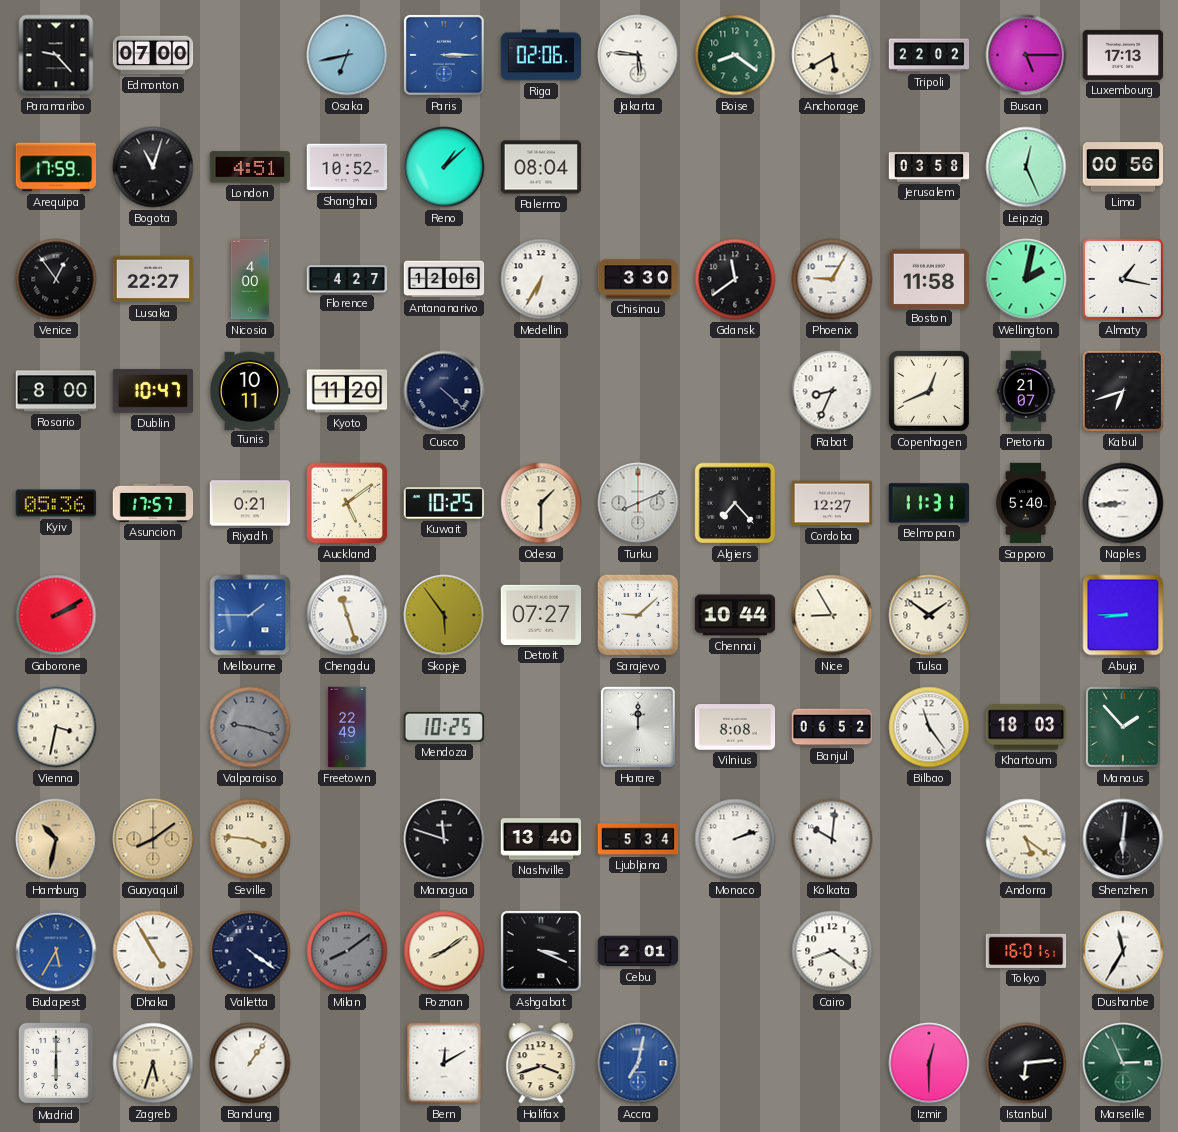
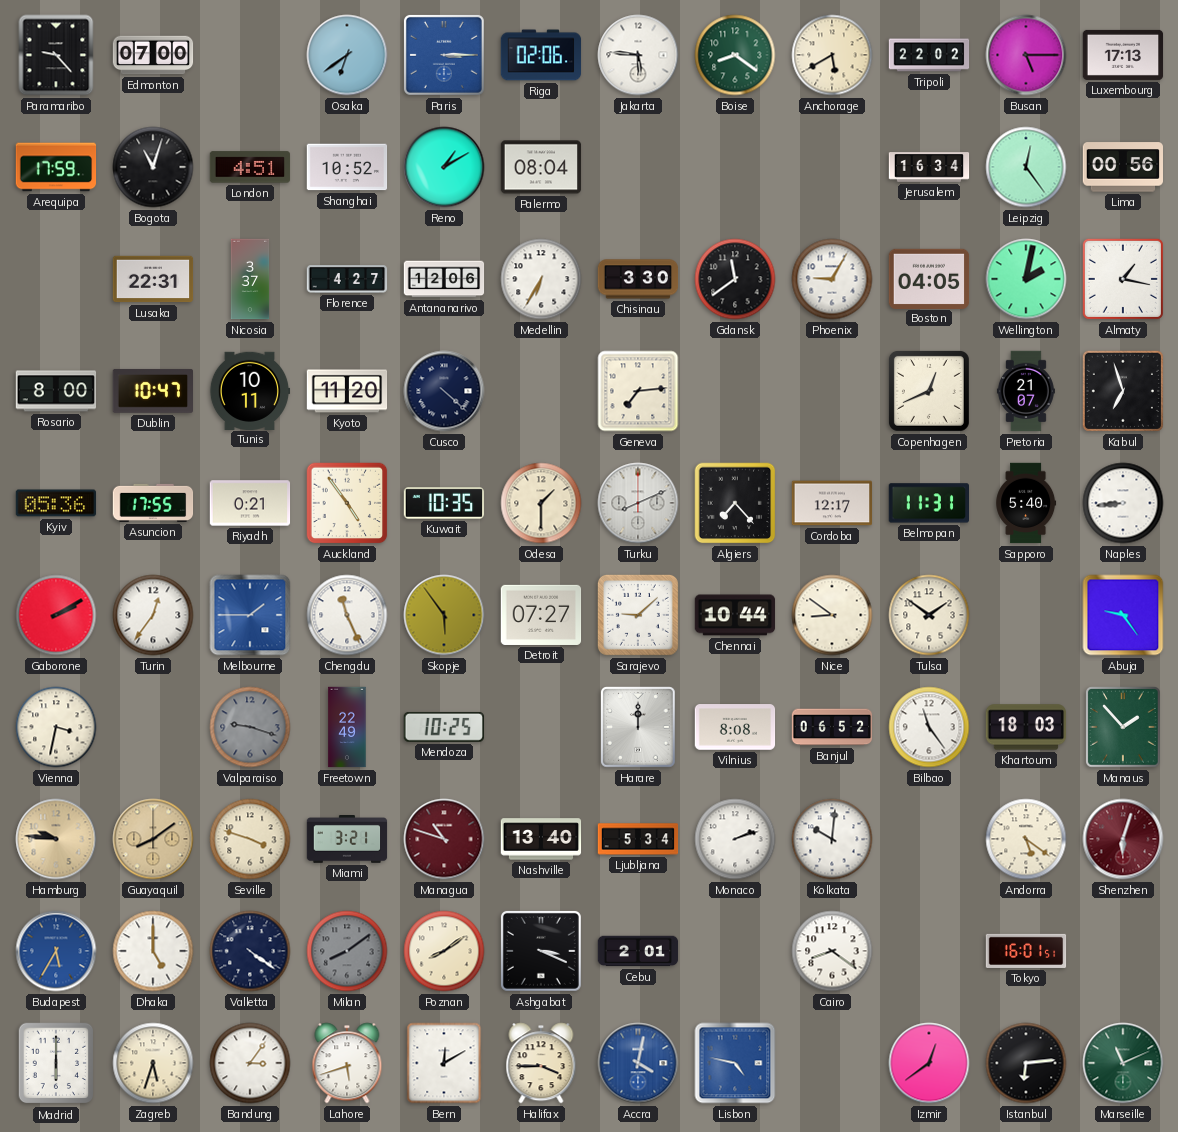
Osaka: 6:43 -> 6:39 (347, 55)
Reno: 1:08 -> 1:10 (444, 167)
Jerusalem: 03:58 -> 16:34 (929, 167)
Leipzig: 12:26 -> 12:24 (1026, 167)
Venice: 12:54 -> none (56, 279)
Lusaka: 22:27 -> 22:31 (153, 279)
Nicosia: 4:00 -> 3:37 (250, 279)
Boston: 11:58 -> 04:05 (929, 278)
Geneva: none -> 7:14 (638, 391)
Rabat: 8:34 -> none (832, 391)
Kabul: 6:42 -> 6:57 (1123, 391)
Asuncion: 17:57 -> 17:55 (153, 503)
Auckland: 5:09 -> 4:54 (347, 503)
Kuwait: 10:25 -> 10:35 (444, 503)
Cordoba: 12:27 -> 12:17 (832, 503)
Turin: none -> 12:36 (153, 615)
Chengdu: 11:27 -> 11:26 (347, 615)
Nice: 8:55 -> 8:51 (832, 615)
Abuja: 8:45 -> 9:24 (1123, 615)
Hamburg: 10:32 -> 9:46 (56, 839)
Seville: 3:46 -> 3:48 (250, 839)
Miami: none -> 3:21 (347, 840)
Managua: 11:48 -> 10:48 (444, 839)
Managua dial: black -> burgundy (444, 839)
Shenzhen: 6:01 -> 6:03 (1123, 839)
Shenzhen dial: black -> burgundy (1123, 839)
Dhaka: 4:55 -> 5:00 (153, 951)
Dushanbe: 11:35 -> none (1123, 951)
Bandung: 1:06 -> 3:06 (250, 1063)
Lahore: none -> 5:42 (347, 1063)
Halifax: 3:42 -> 3:45 (541, 1063)
Accra: 7:02 -> 4:02 (638, 1063)
Lisbon: none -> 4:47 (735, 1063)
Izmir: 12:30 -> 12:39 (929, 1063)
Marseille: 2:56 -> 11:11 (1123, 1063)
